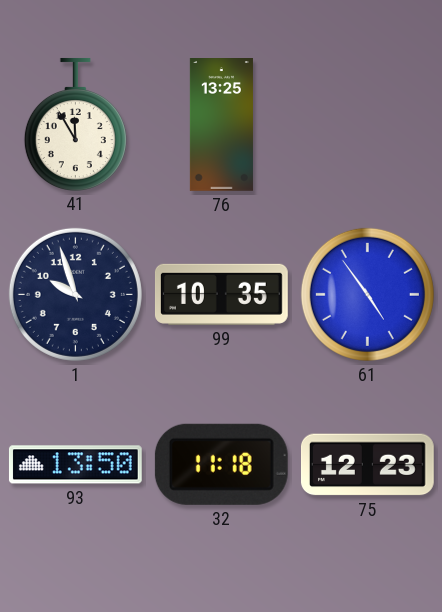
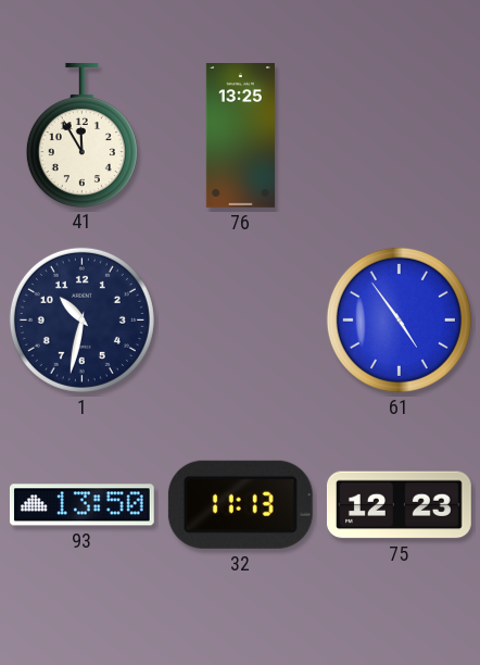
1: 9:57 -> 10:32 (81, 319)
99: 10:35 -> none (222, 294)
32: 11:18 -> 11:13 (240, 504)
